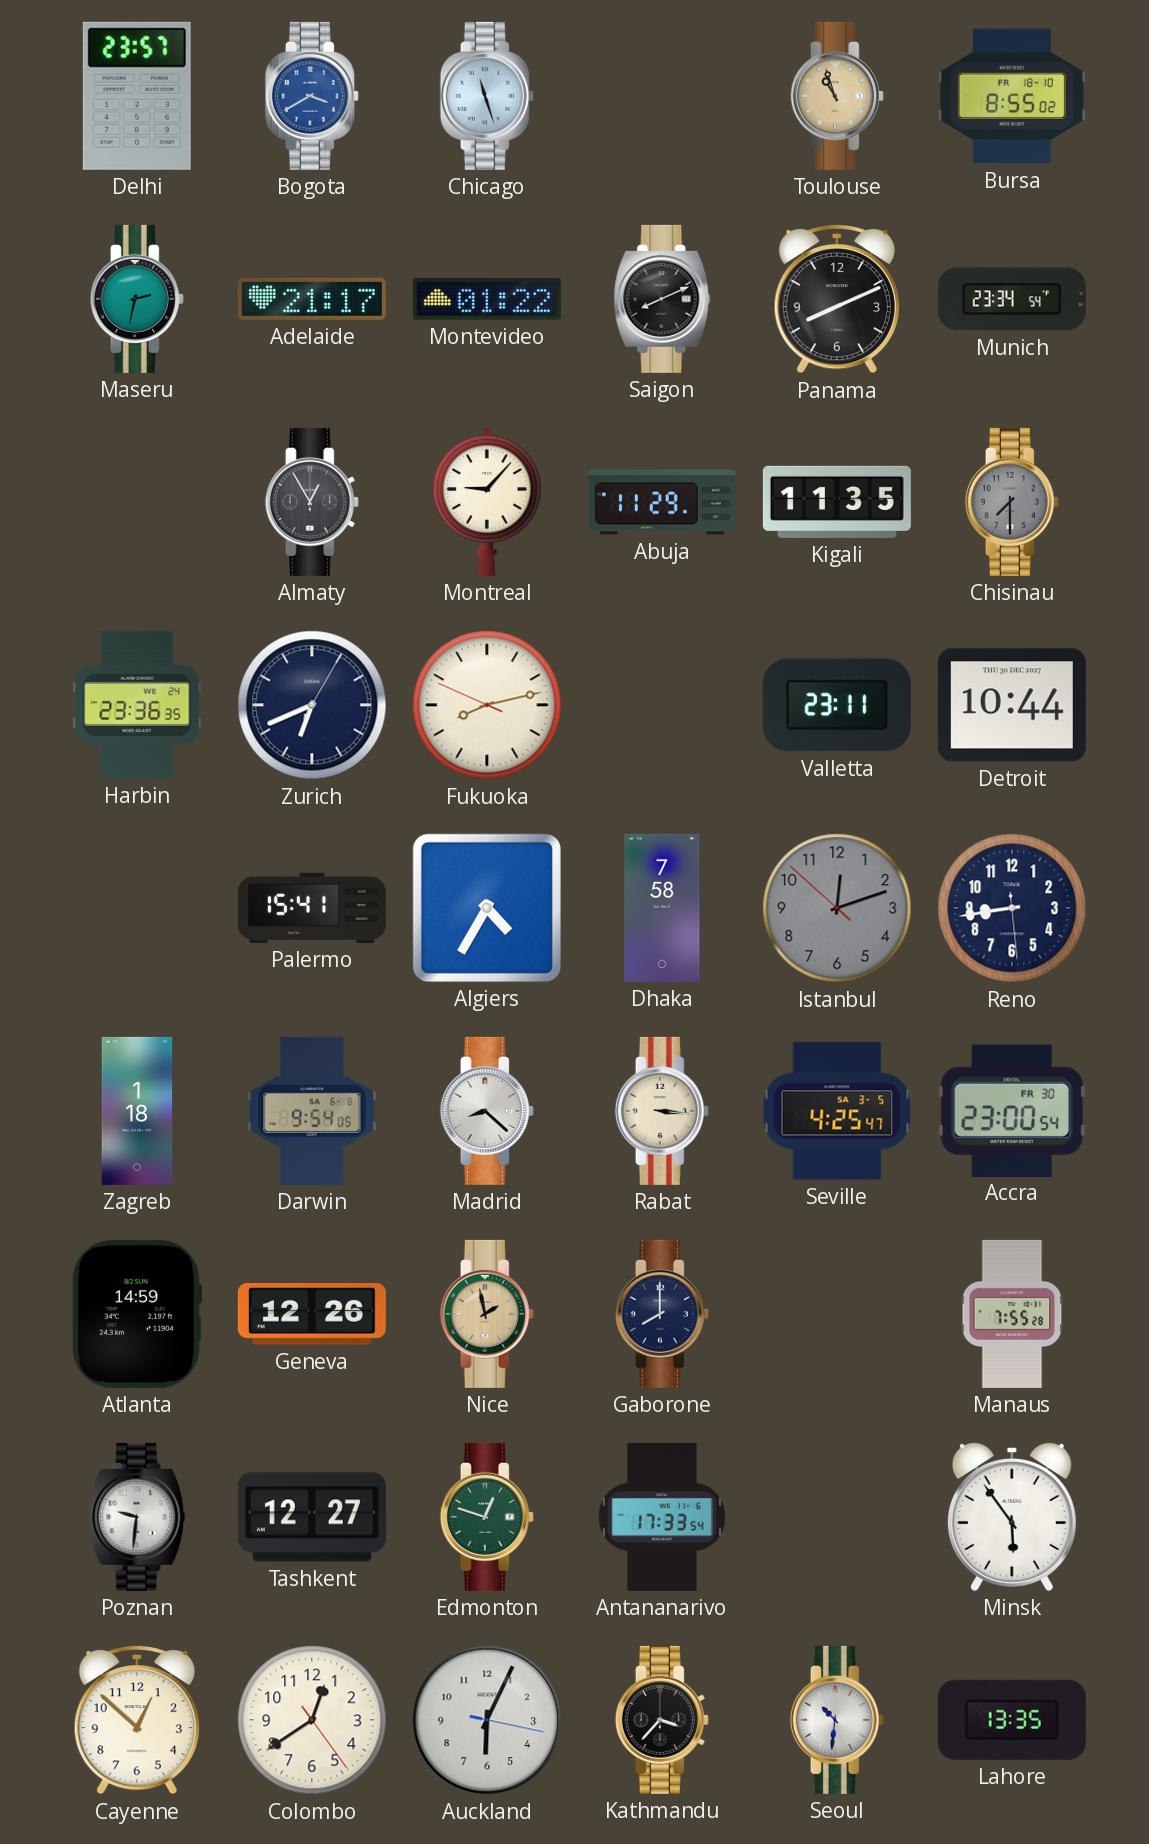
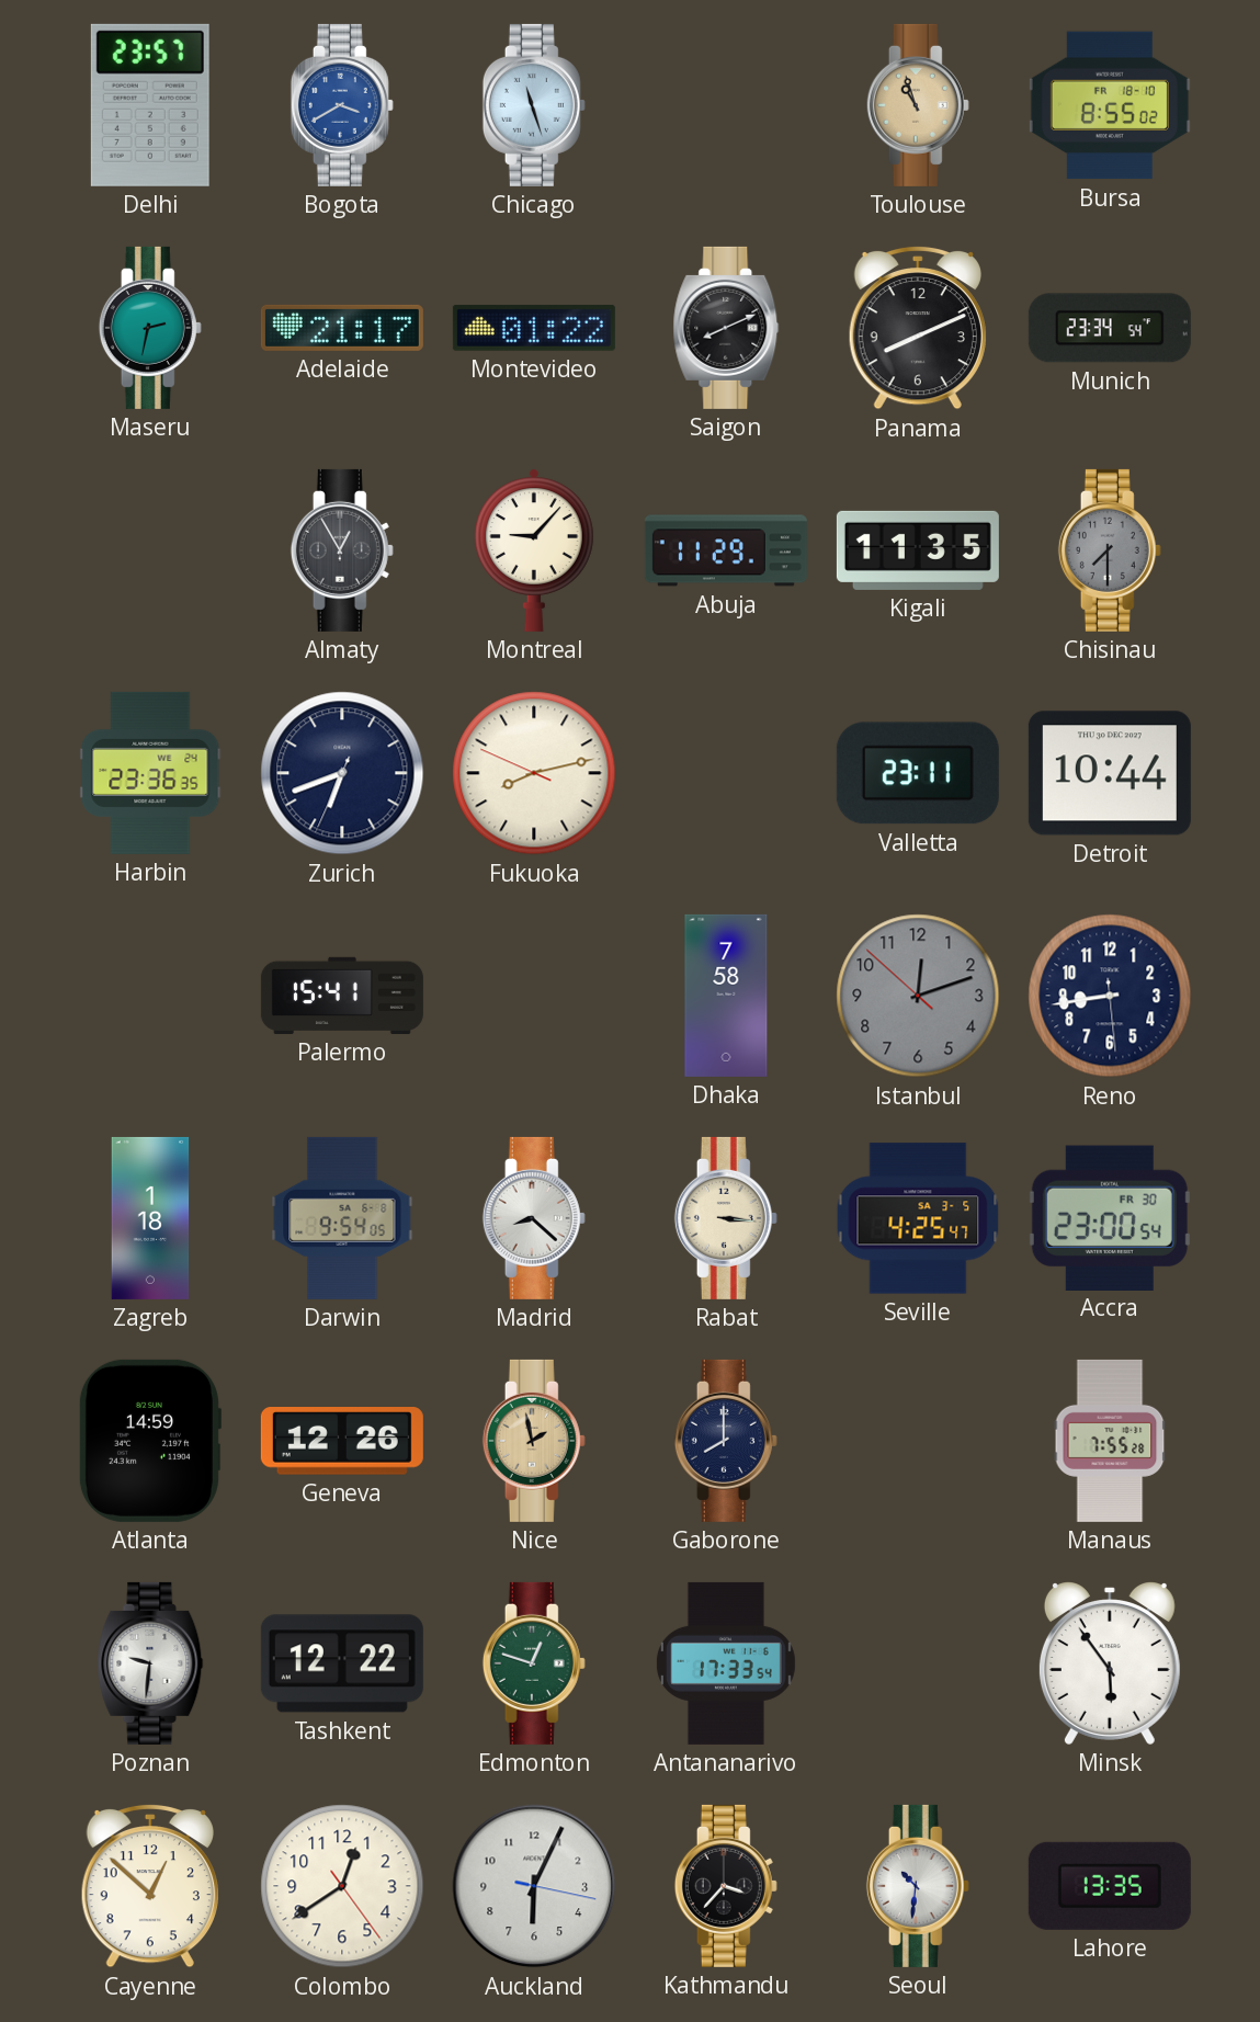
Zurich: 6:41:05 -> 6:41:34 (342, 773)
Algiers: 4:35 -> none (487, 908)
Tashkent: 12:27 -> 12:22 (342, 1663)
